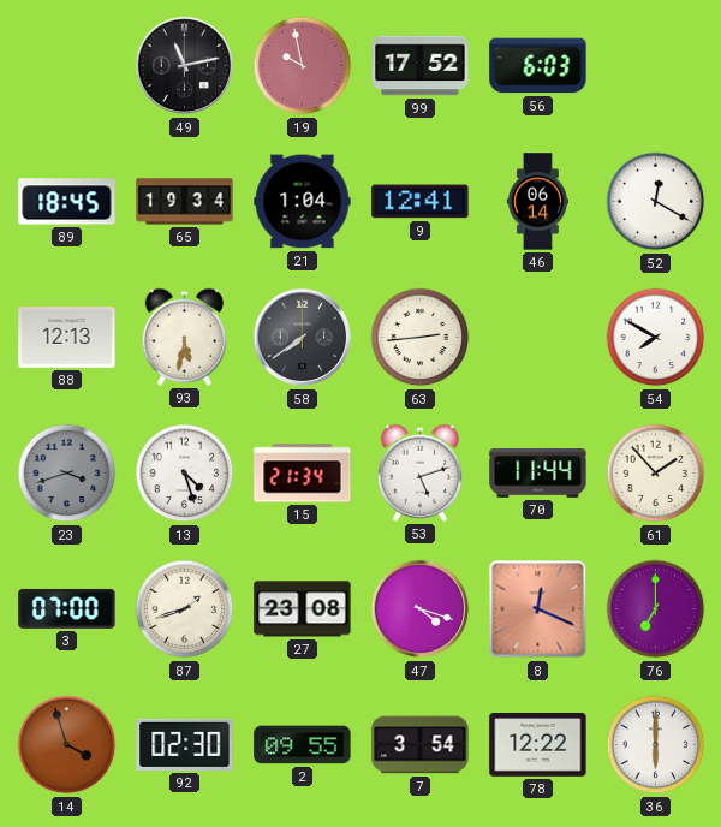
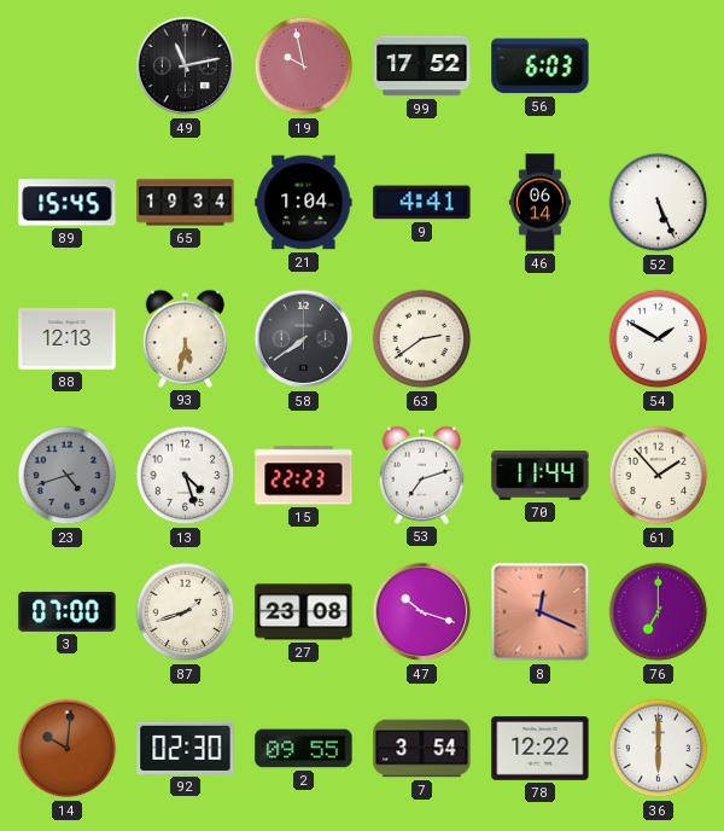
89: 18:45 -> 15:45 (68, 203)
9: 12:41 -> 4:41 (422, 203)
52: 12:20 -> 5:26 (659, 203)
63: 2:44 -> 2:39 (422, 339)
54: 7:50 -> 1:50 (659, 339)
23: 3:42 -> 4:42 (68, 476)
15: 21:34 -> 22:23 (304, 476)
53: 5:12 -> 7:12 (422, 475)
47: 4:18 -> 10:18 (422, 612)
14: 3:57 -> 10:01 (68, 749)
